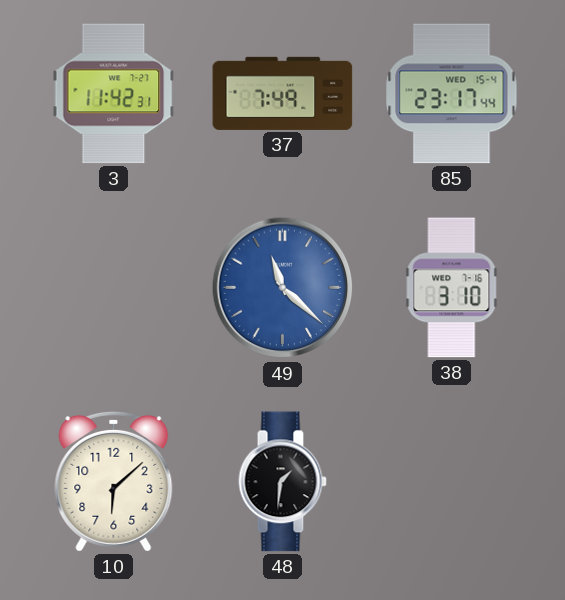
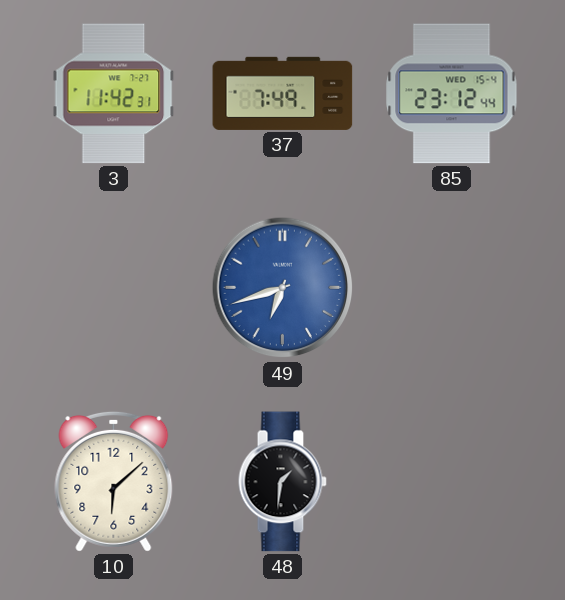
85: 23:17 -> 23:12 (452, 94)
49: 11:22 -> 6:42 (283, 288)
38: 3:10 -> none (452, 288)
